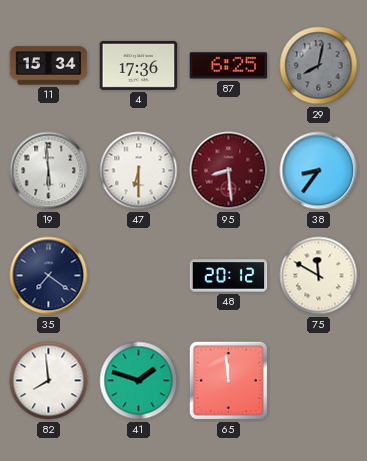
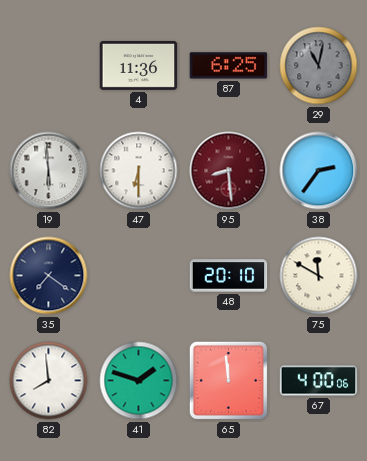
11: 15:34 -> none (49, 66)
4: 17:36 -> 11:36 (139, 65)
29: 8:02 -> 11:02 (319, 66)
38: 8:36 -> 2:36 (319, 171)
48: 20:12 -> 20:10 (229, 276)
67: none -> 4:00 (319, 381)
